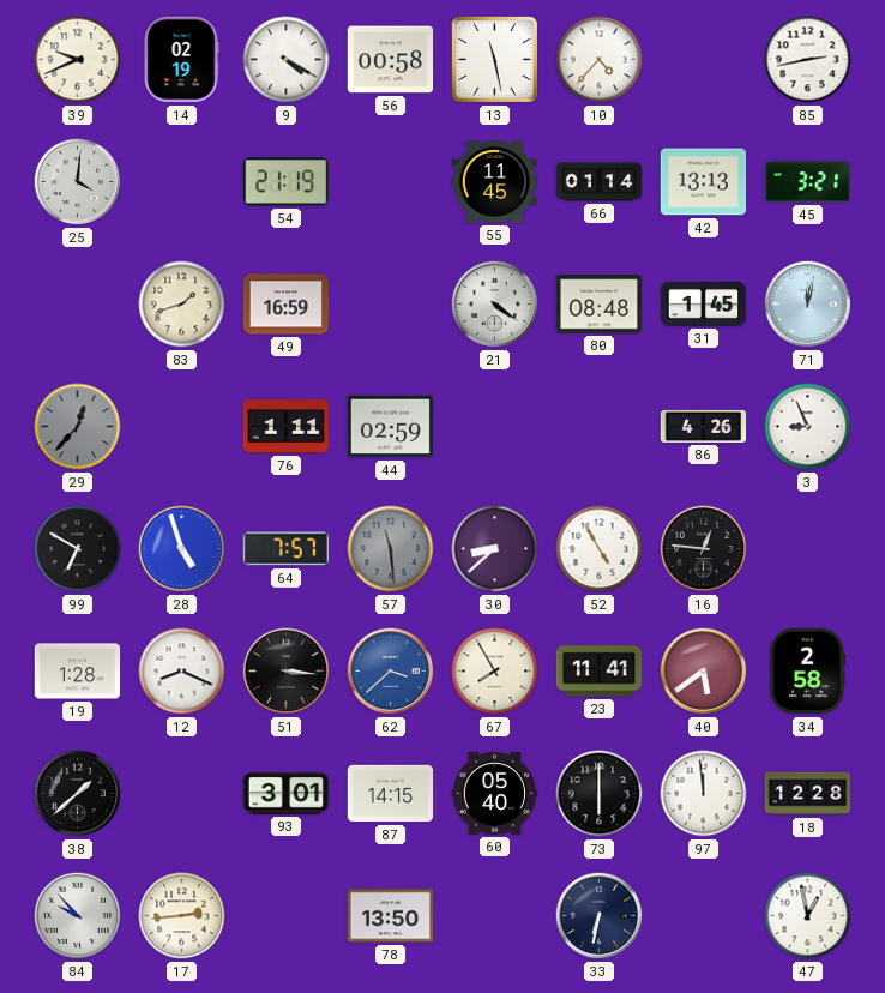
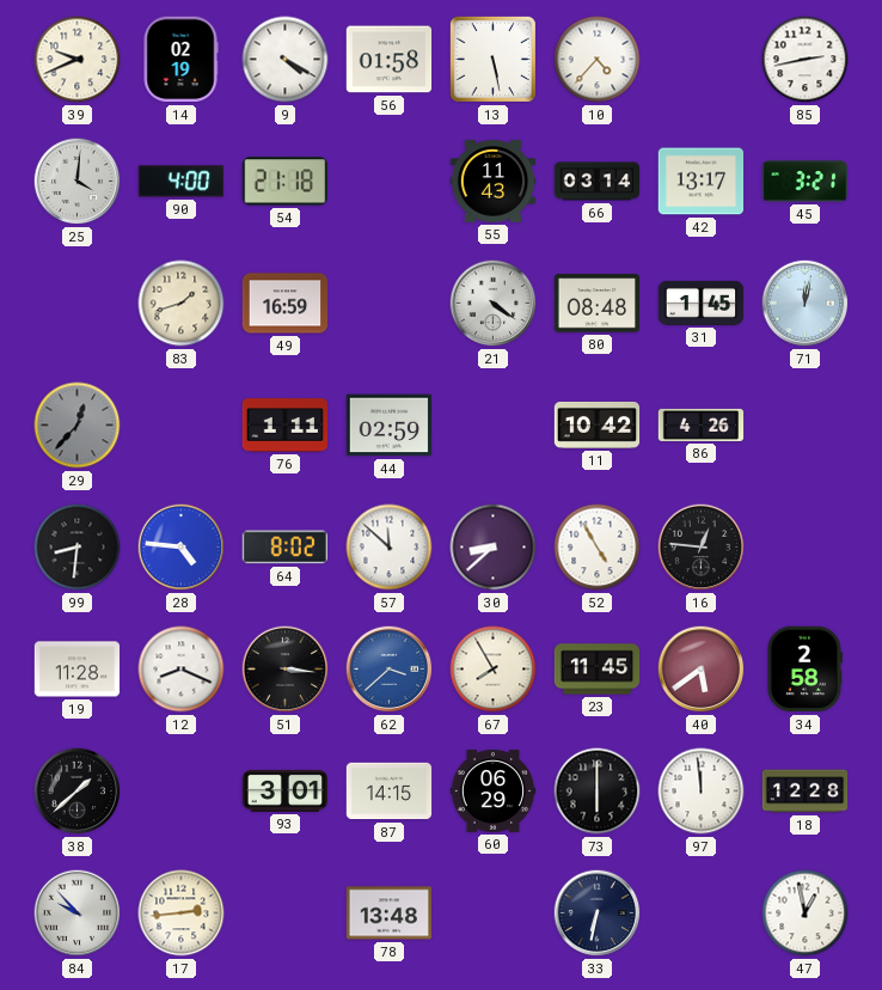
56: 00:58 -> 01:58 (390, 60)
13: 11:28 -> 5:28 (492, 59)
90: none -> 4:00 (182, 182)
54: 21:19 -> 21:18 (284, 182)
55: 11:45 -> 11:43 (494, 182)
66: 01:14 -> 03:14 (598, 182)
42: 13:13 -> 13:17 (702, 182)
11: none -> 10:42 (598, 424)
3: 8:56 -> none (808, 427)
99: 6:50 -> 8:31 (78, 548)
28: 4:57 -> 4:46 (182, 548)
64: 7:57 -> 8:02 (284, 548)
57: 11:29 -> 11:52 (390, 548)
57 dial: grey -> white (390, 548)
19: 1:28 -> 11:28 (78, 670)
23: 11:41 -> 11:45 (598, 670)
60: 05:40 -> 06:29 (494, 790)
78: 13:50 -> 13:48 (390, 913)
